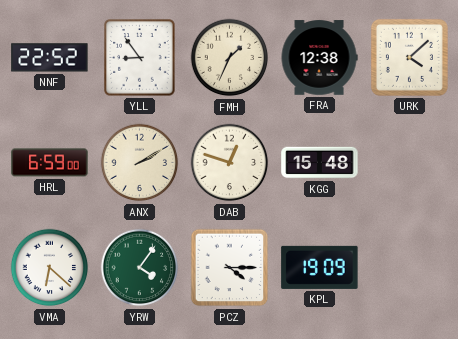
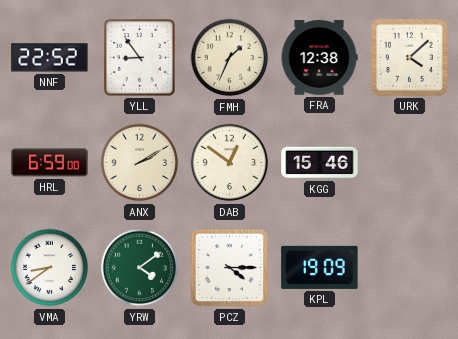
DAB: 12:48 -> 12:51 (230, 163)
KGG: 15:48 -> 15:46 (320, 163)
VMA: 6:22 -> 8:39 (50, 268)
YRW: 4:06 -> 4:09 (140, 268)
